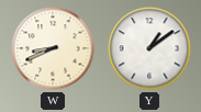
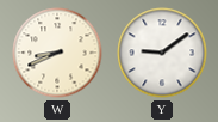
Y: 1:09 -> 9:09 (162, 53)
